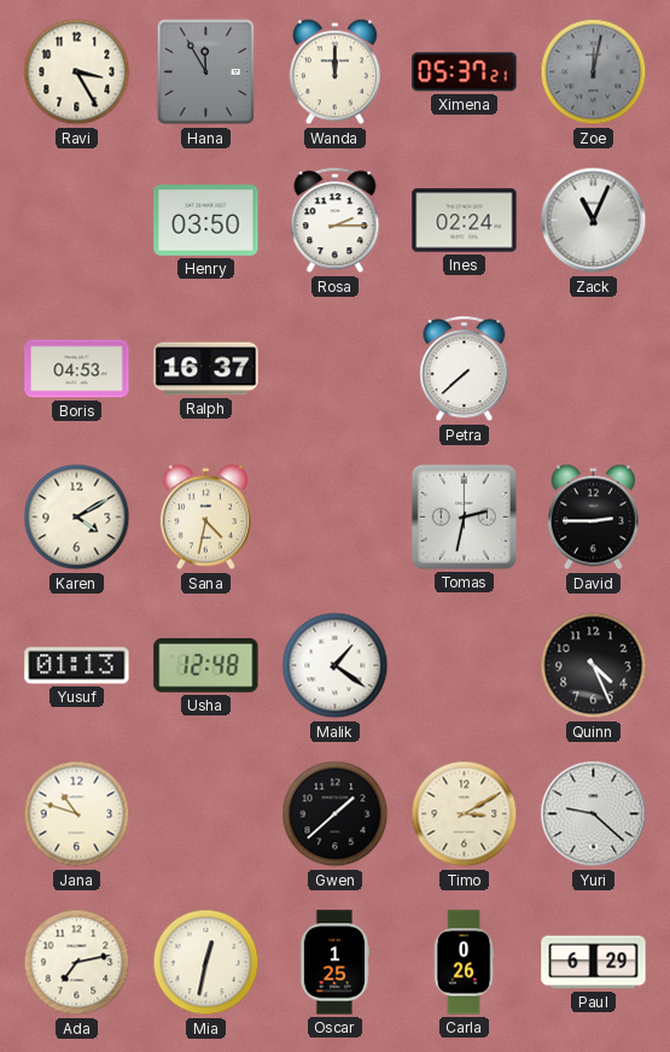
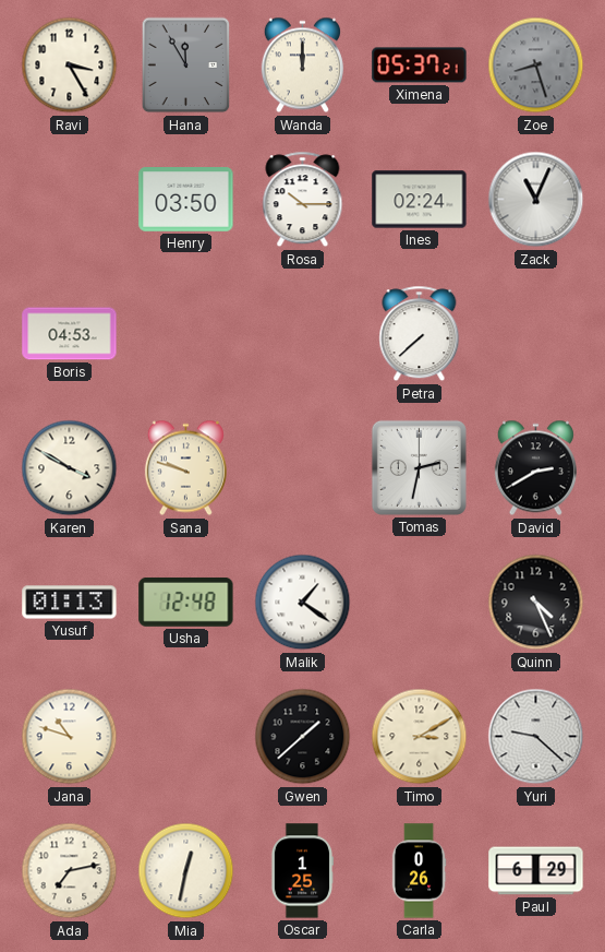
Zoe: 12:02 -> 8:27 (536, 66)
Rosa: 2:15 -> 10:15 (303, 200)
Ralph: 16:37 -> none (206, 369)
Karen: 4:10 -> 3:50 (70, 468)
Sana: 4:32 -> 9:48 (185, 468)
David: 2:45 -> 2:40 (535, 468)
